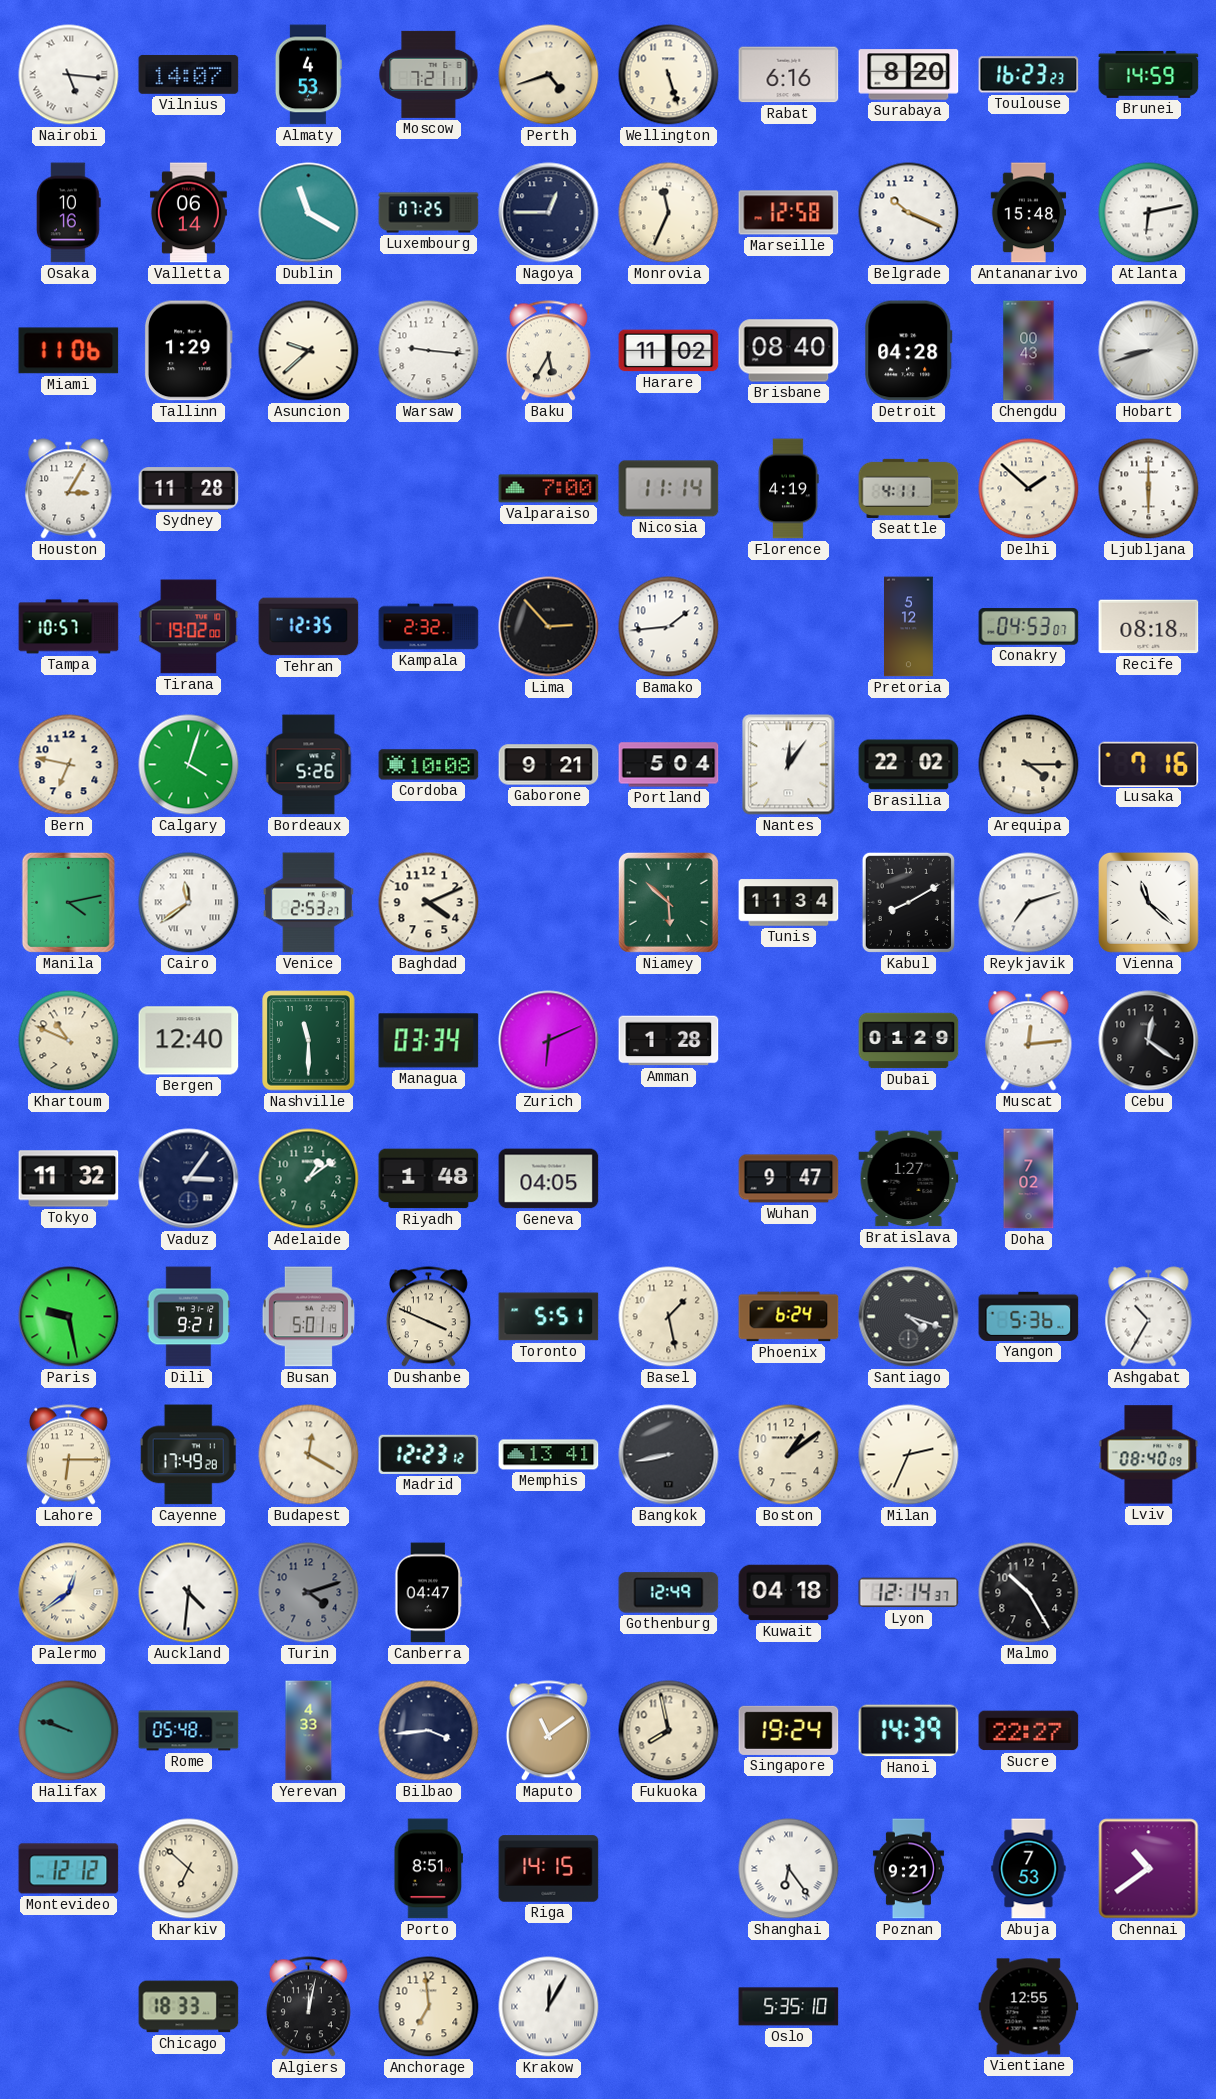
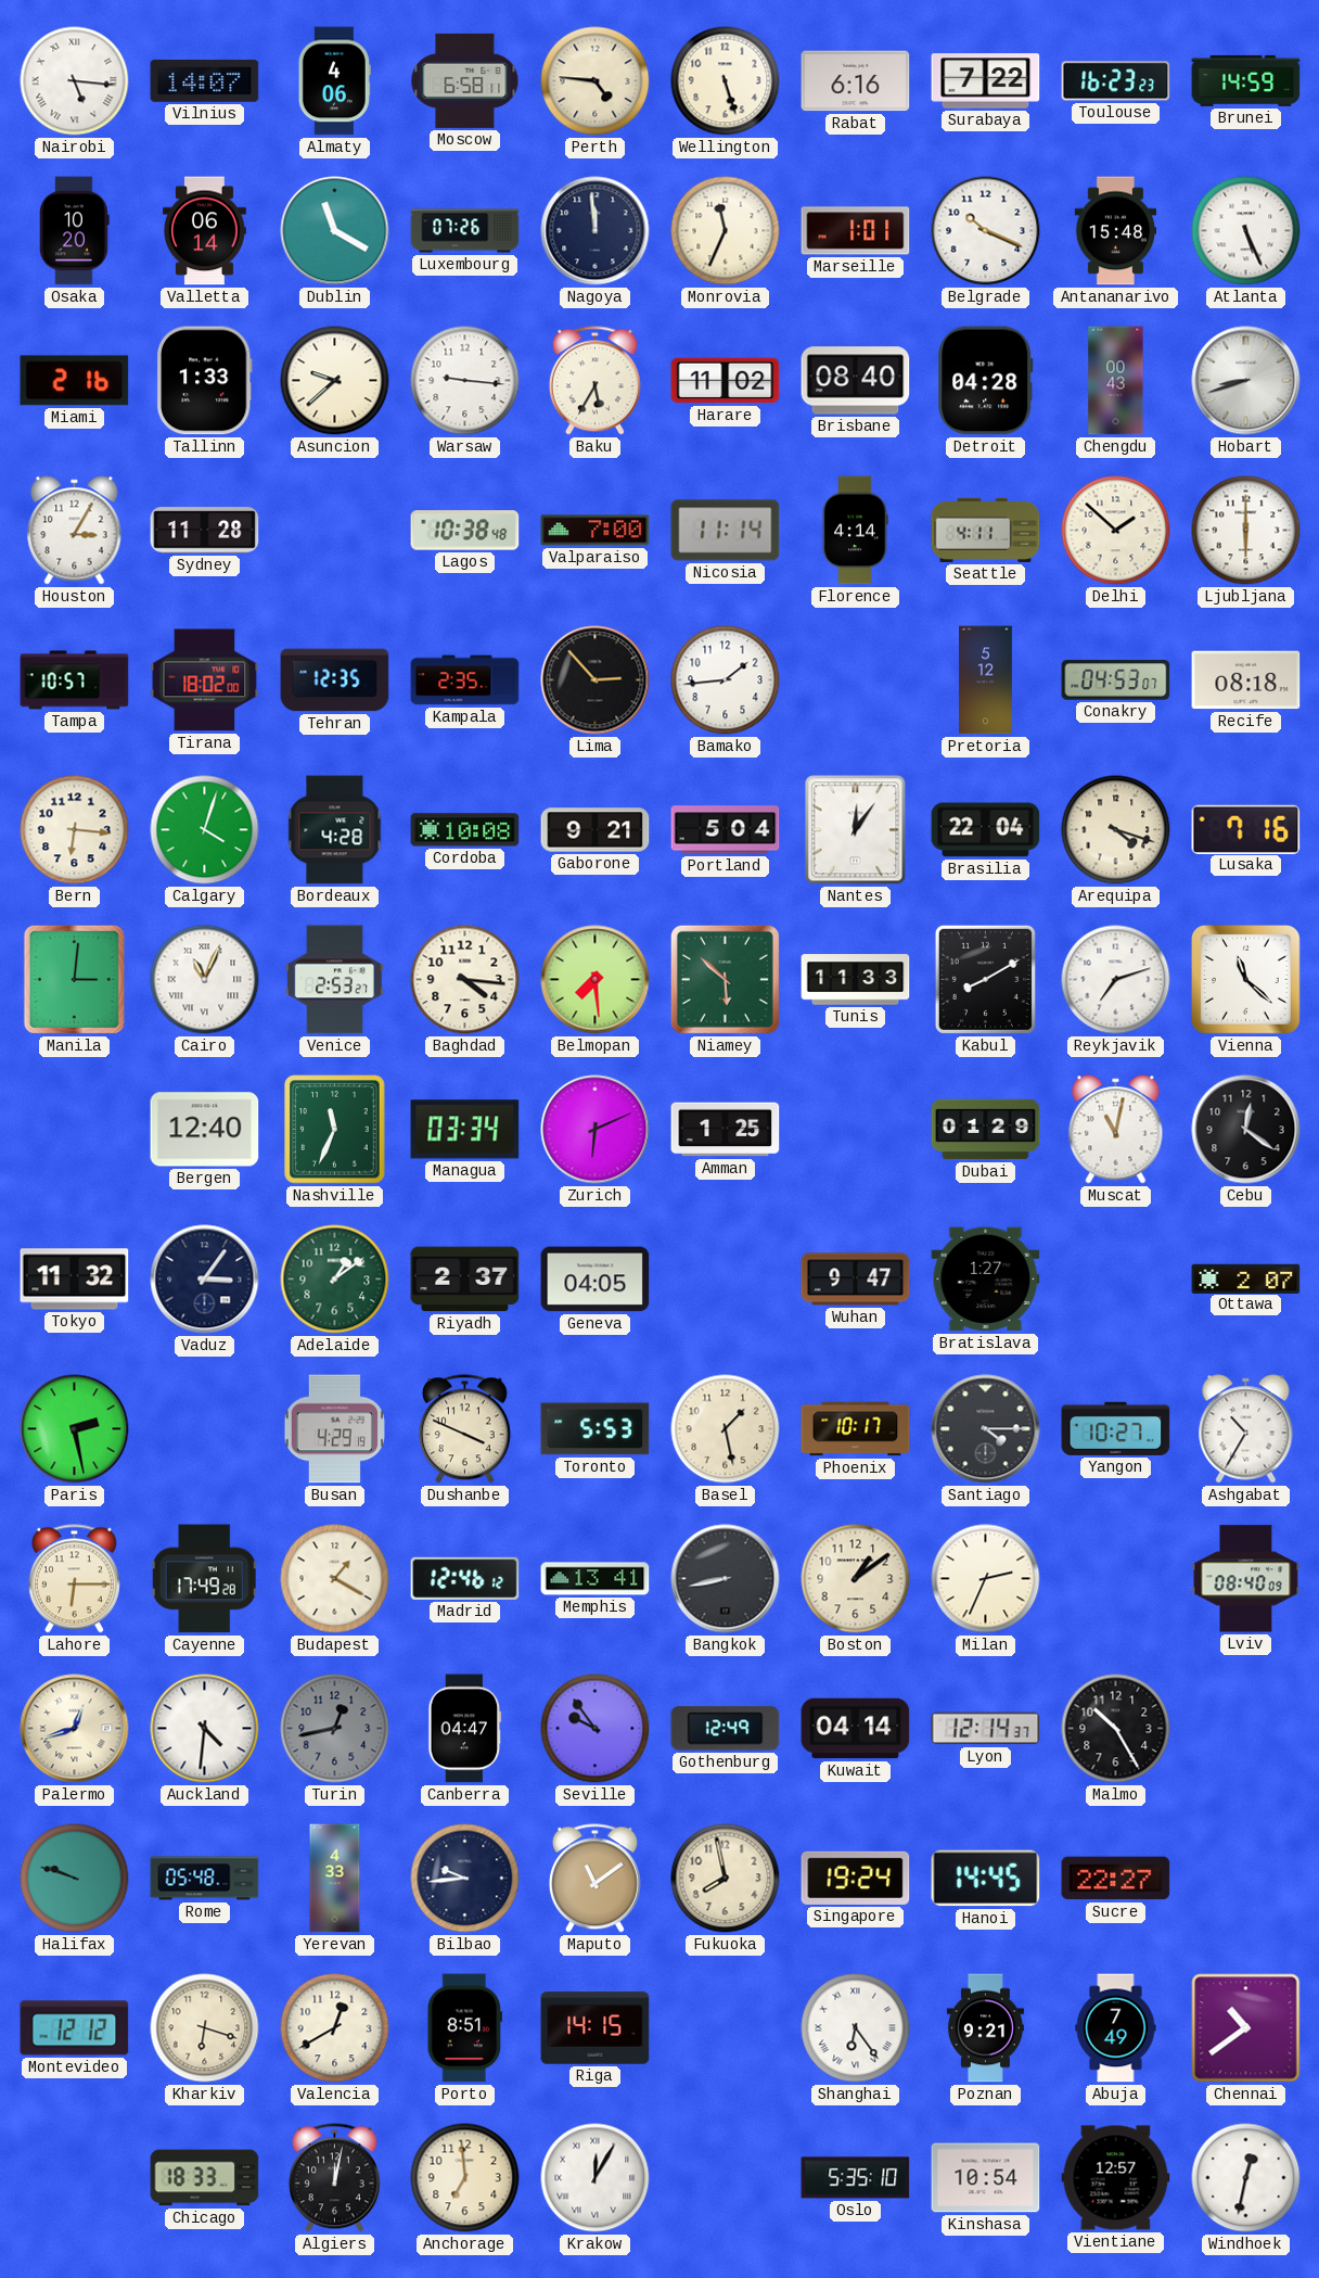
Almaty: 4:53 -> 4:06 (334, 81)
Moscow: 7:21 -> 6:58 (465, 80)
Perth: 4:42 -> 4:46 (596, 81)
Surabaya: 8:20 -> 7:22 (986, 81)
Osaka: 10:16 -> 10:20 (74, 231)
Luxembourg: 07:25 -> 07:26 (465, 231)
Nagoya: 12:45 -> 11:59 (596, 231)
Marseille: 12:58 -> 1:01 (856, 231)
Atlanta: 6:13 -> 5:26 (1246, 231)
Miami: 11:06 -> 2:16 (75, 381)
Tallinn: 1:29 -> 1:33 (204, 381)
Lagos: none -> 10:38 (465, 531)
Florence: 4:19 -> 4:14 (855, 531)
Tirana: 19:02 -> 18:02 (205, 680)
Kampala: 2:32 -> 2:35 (465, 680)
Bern: 6:47 -> 6:16 (75, 830)
Bordeaux: 5:26 -> 4:28 (335, 830)
Brasilia: 22:02 -> 22:04 (986, 830)
Arequipa: 4:15 -> 4:18 (1116, 830)
Manila: 4:13 -> 3:01 (74, 979)
Cairo: 11:39 -> 11:04 (205, 980)
Baghdad: 4:11 -> 4:16 (465, 980)
Belmopan: none -> 7:29 (596, 980)
Tunis: 11:34 -> 11:33 (856, 980)
Khartoum: 10:49 -> none (69, 1041)
Nashville: 11:30 -> 11:34 (335, 1130)
Amman: 1:28 -> 1:25 (726, 1130)
Muscat: 12:14 -> 11:02 (1116, 1130)
Riyadh: 1:48 -> 2:37 (465, 1280)
Doha: 7:02 -> none (1029, 1179)
Ottawa: none -> 2:07 (1246, 1278)
Paris: 9:28 -> 2:28 (75, 1429)
Dili: 9:21 -> none (189, 1317)
Busan: 5:01 -> 4:29 (334, 1429)
Toronto: 5:51 -> 5:53 (596, 1429)
Phoenix: 6:24 -> 10:17 (856, 1429)
Santiago: 4:18 -> 4:15 (986, 1429)
Yangon: 5:36 -> 10:27 (1116, 1428)
Budapest: 12:20 -> 1:20 (335, 1579)
Madrid: 12:23 -> 12:46 (465, 1578)
Palermo: 12:39 -> 12:42 (75, 1729)
Turin: 4:12 -> 12:43 (335, 1729)
Seville: none -> 9:54 (596, 1729)
Kuwait: 04:18 -> 04:14 (856, 1729)
Bilbao: 3:44 -> 9:44 (465, 1879)
Hanoi: 14:39 -> 14:45 (986, 1879)
Kharkiv: 6:52 -> 6:18 (205, 2028)
Valencia: none -> 12:40 (335, 2028)
Abuja: 7:53 -> 7:49 (1116, 2028)
Kinshasa: none -> 10:54 (986, 2178)
Vientiane: 12:55 -> 12:57 (1116, 2178)
Windhoek: none -> 12:32 (1246, 2178)
